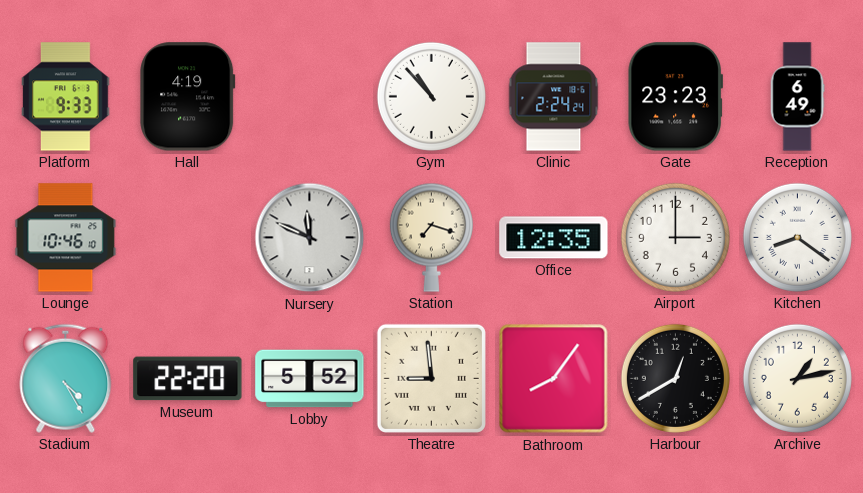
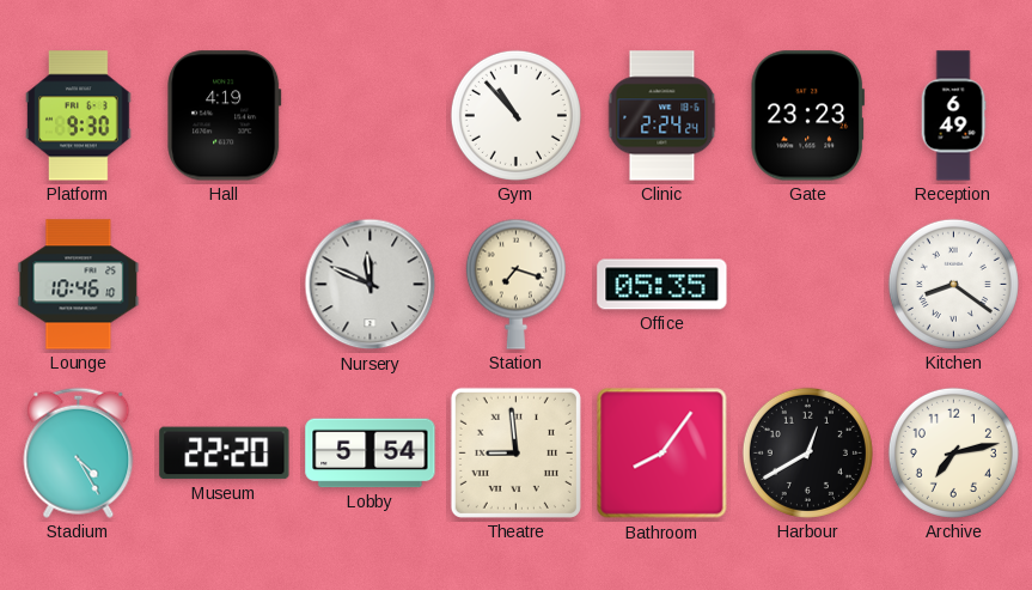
Platform: 9:33 -> 9:30 (79, 116)
Office: 12:35 -> 05:35 (662, 285)
Airport: 3:00 -> none (675, 237)
Lobby: 5:52 -> 5:54 (371, 454)
Archive: 1:13 -> 7:13 (953, 452)
